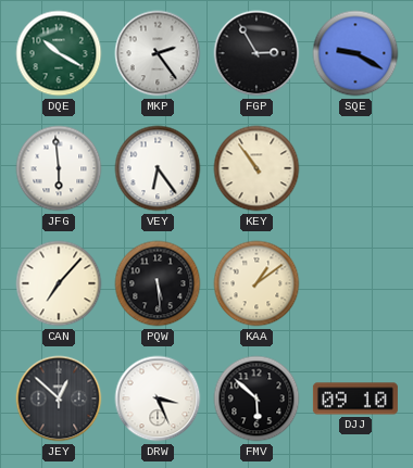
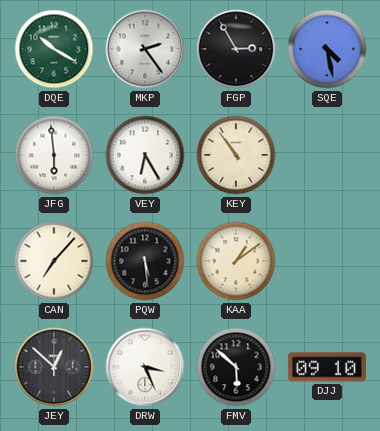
SQE: 9:20 -> 4:28 (327, 49)
VEY: 6:24 -> 6:25 (145, 155)
